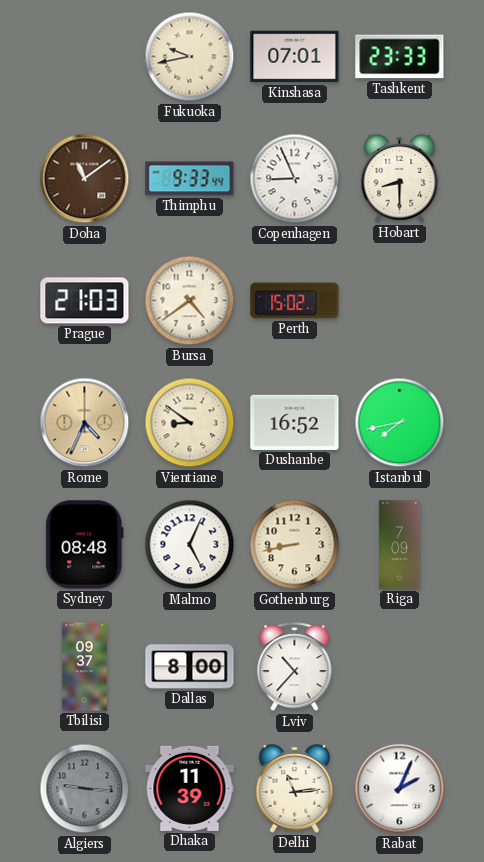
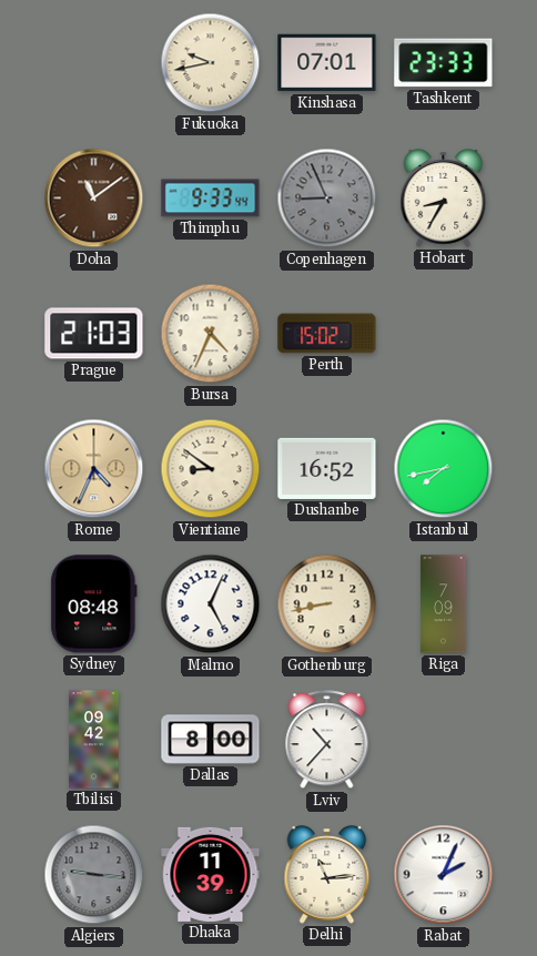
Copenhagen dial: white -> grey (327, 199)
Hobart: 8:30 -> 8:35 (444, 199)
Bursa: 4:39 -> 4:34 (211, 334)
Tbilisi: 09:37 -> 09:42 (94, 740)
